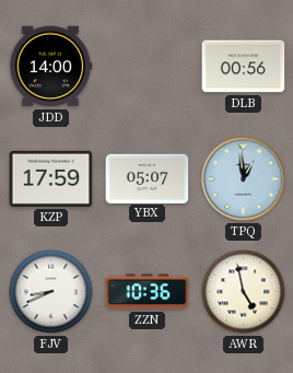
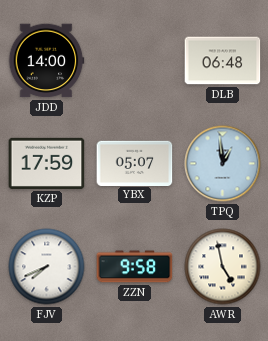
DLB: 00:56 -> 06:48 (223, 61)
FJV: 8:41 -> 7:41 (47, 267)
ZZN: 10:36 -> 9:58 (135, 267)
